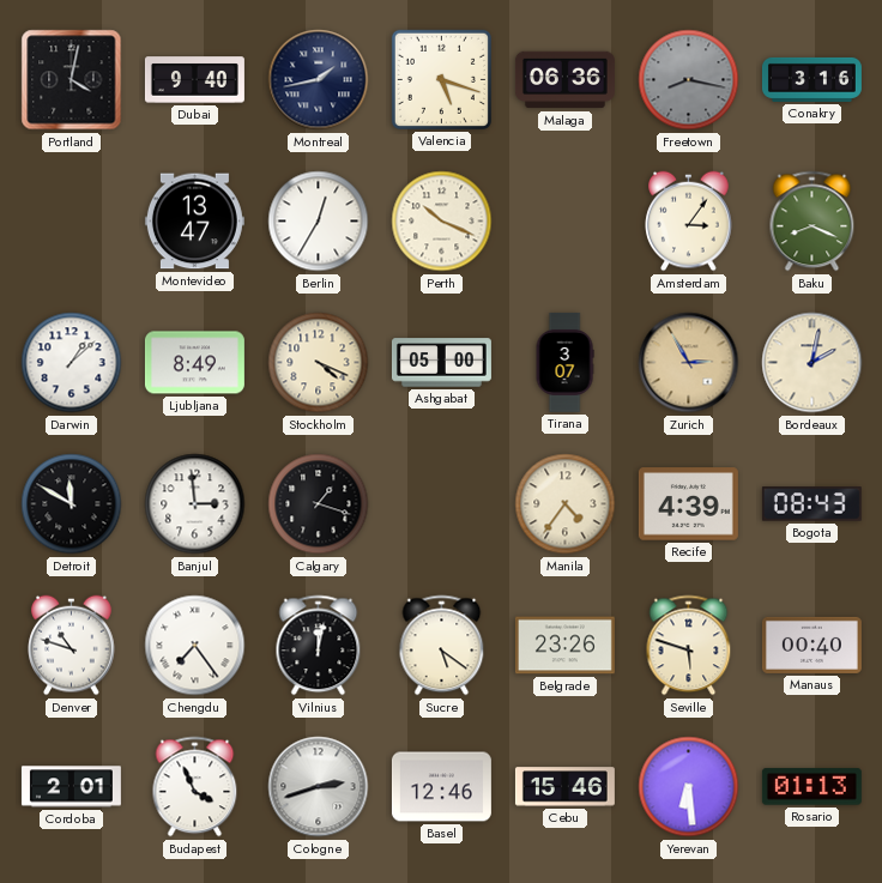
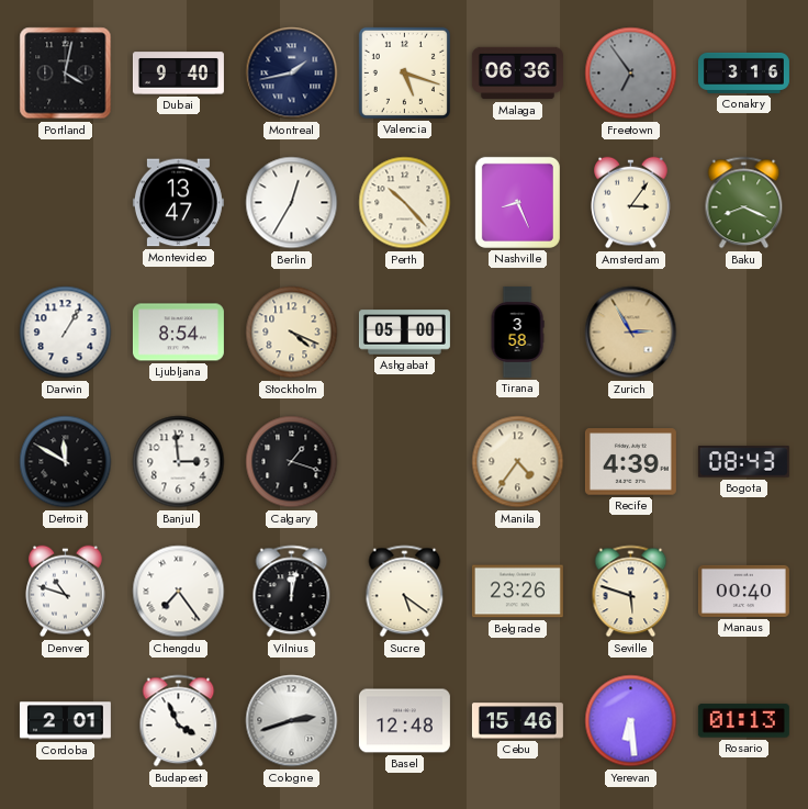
Freetown: 8:17 -> 6:54 (631, 74)
Perth: 10:19 -> 10:23 (405, 203)
Nashville: none -> 8:26 (517, 202)
Darwin: 1:08 -> 1:05 (66, 333)
Ljubljana: 8:49 -> 8:54 (178, 333)
Tirana: 3:07 -> 3:58 (517, 332)
Bordeaux: 2:02 -> none (812, 363)
Basel: 12:46 -> 12:48 (404, 721)
